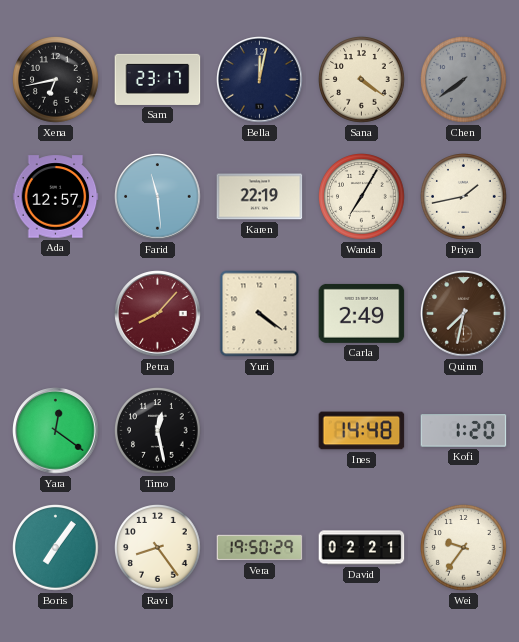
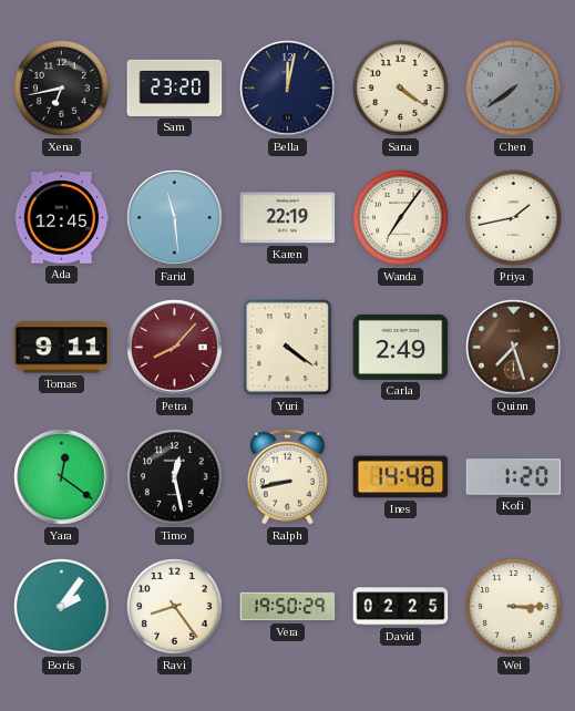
Sam: 23:17 -> 23:20 (175, 87)
Ada: 12:57 -> 12:45 (62, 218)
Wanda: 7:05 -> 7:06 (401, 218)
Tomas: none -> 9:11 (62, 348)
Quinn: 7:32 -> 7:27 (514, 348)
Ralph: none -> 8:43 (287, 476)
Boris: 7:06 -> 2:06 (62, 607)
David: 02:21 -> 02:25 (401, 607)
Wei: 9:36 -> 3:15 (514, 607)
